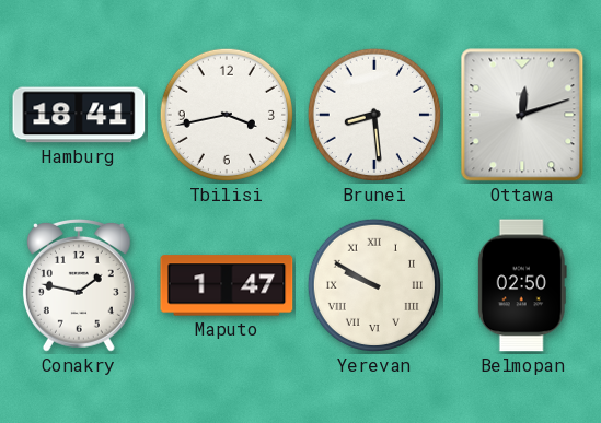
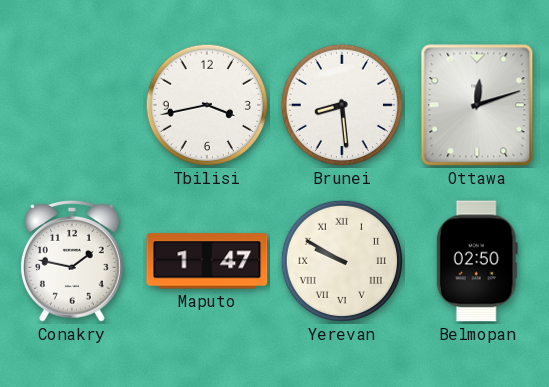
Hamburg: 18:41 -> none (79, 115)
